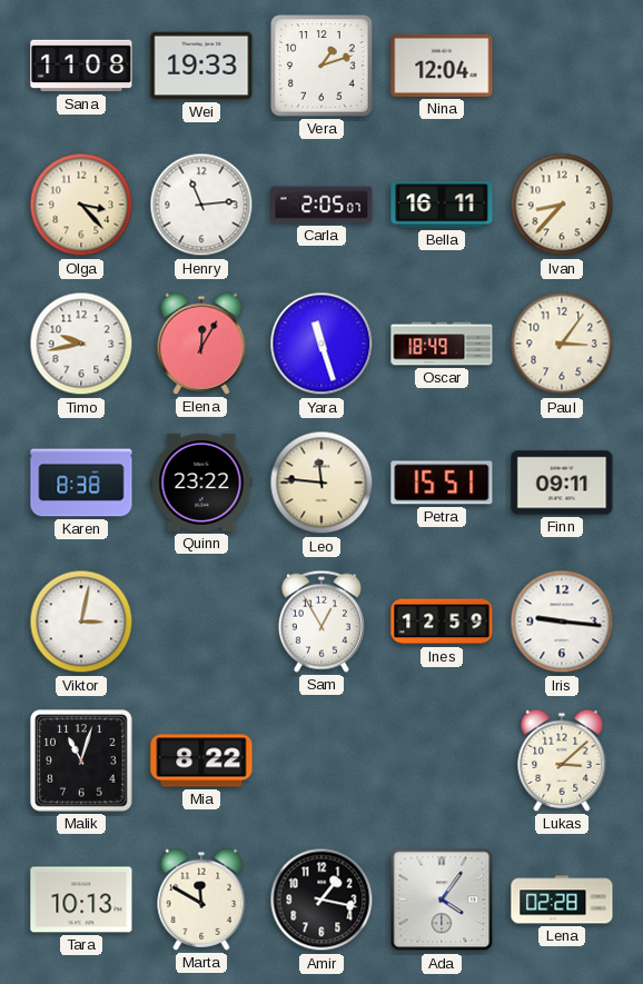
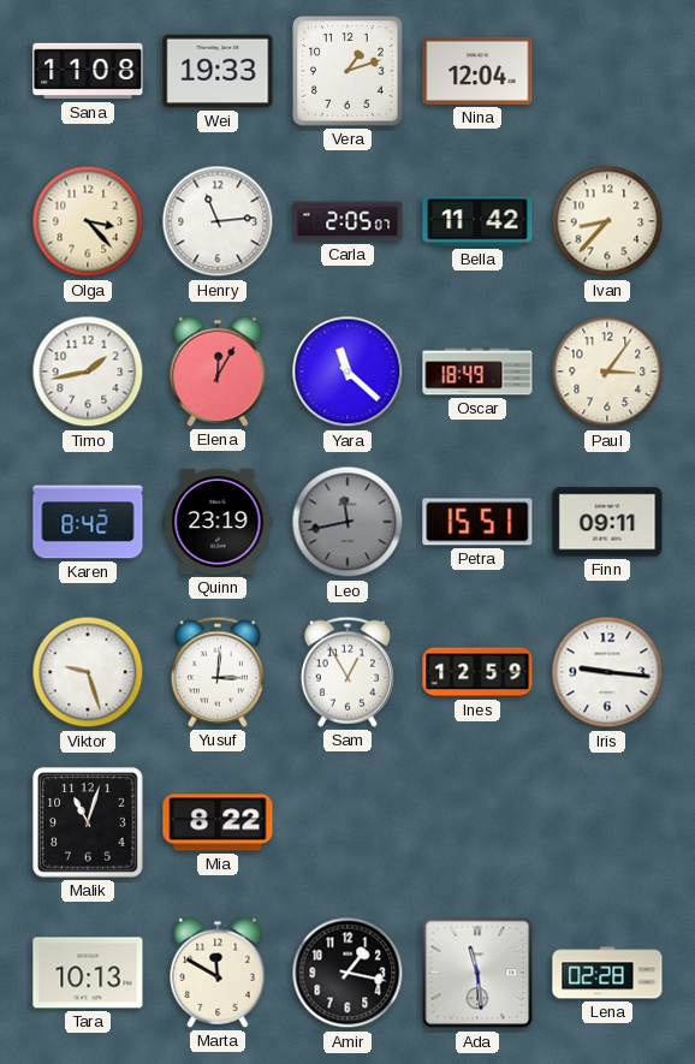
Bella: 16:11 -> 11:42 (477, 221)
Timo: 9:43 -> 1:43 (88, 371)
Yara: 11:27 -> 11:22 (348, 371)
Karen: 8:38 -> 8:42 (88, 522)
Quinn: 23:22 -> 23:19 (218, 522)
Leo: 11:46 -> 11:43 (348, 522)
Leo dial: cream -> grey (348, 522)
Viktor: 3:02 -> 9:27 (88, 672)
Yusuf: none -> 3:01 (218, 672)
Lukas: 3:08 -> none (562, 761)
Ada: 4:06 -> 11:29 (477, 973)
